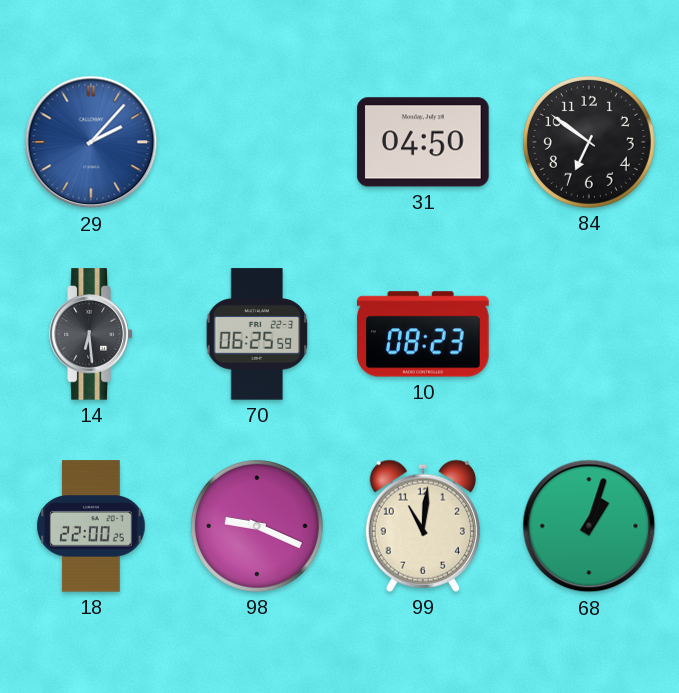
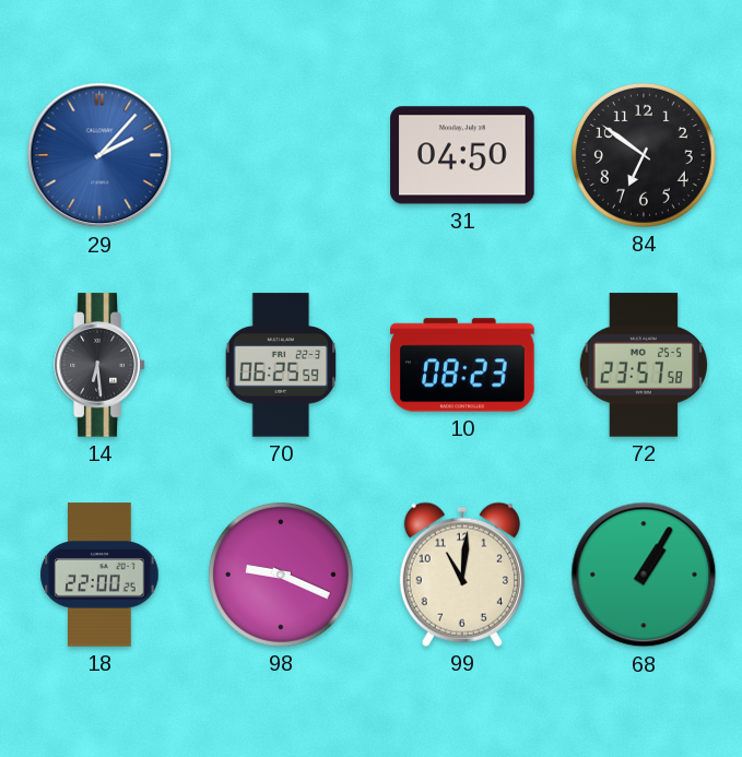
72: none -> 23:57 (643, 365)
68: 1:03 -> 1:05 (644, 575)
